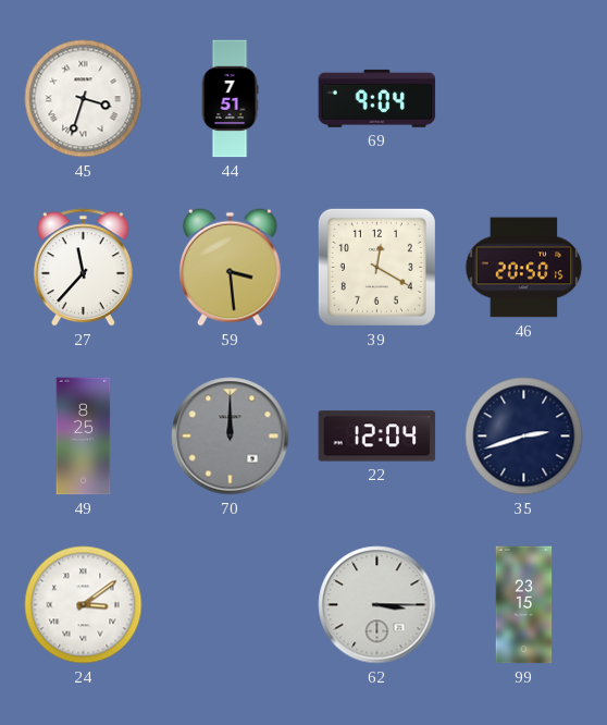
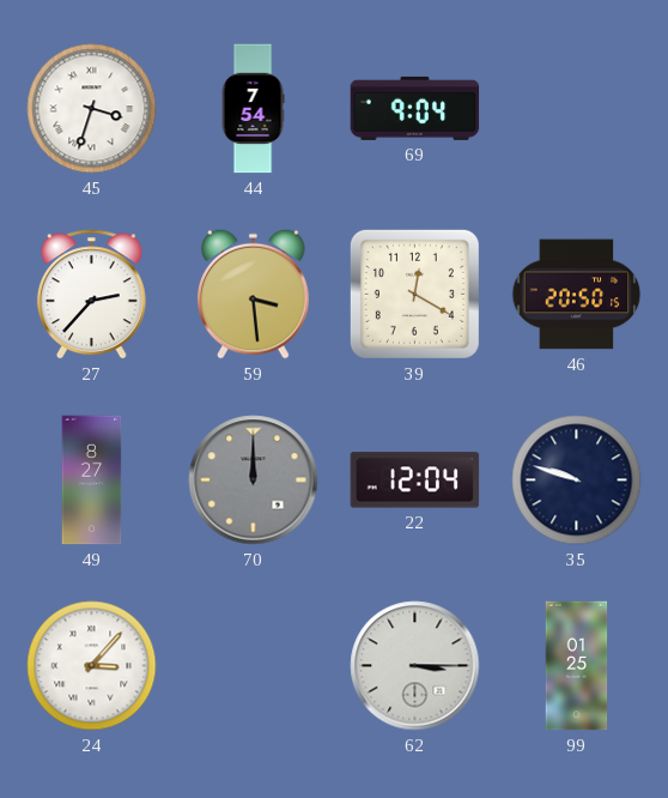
44: 7:51 -> 7:54 (253, 109)
27: 11:37 -> 2:37 (91, 295)
49: 8:25 -> 8:27 (92, 480)
35: 2:42 -> 9:48 (577, 480)
24: 3:09 -> 3:07 (92, 666)
99: 23:15 -> 01:25 (577, 666)
